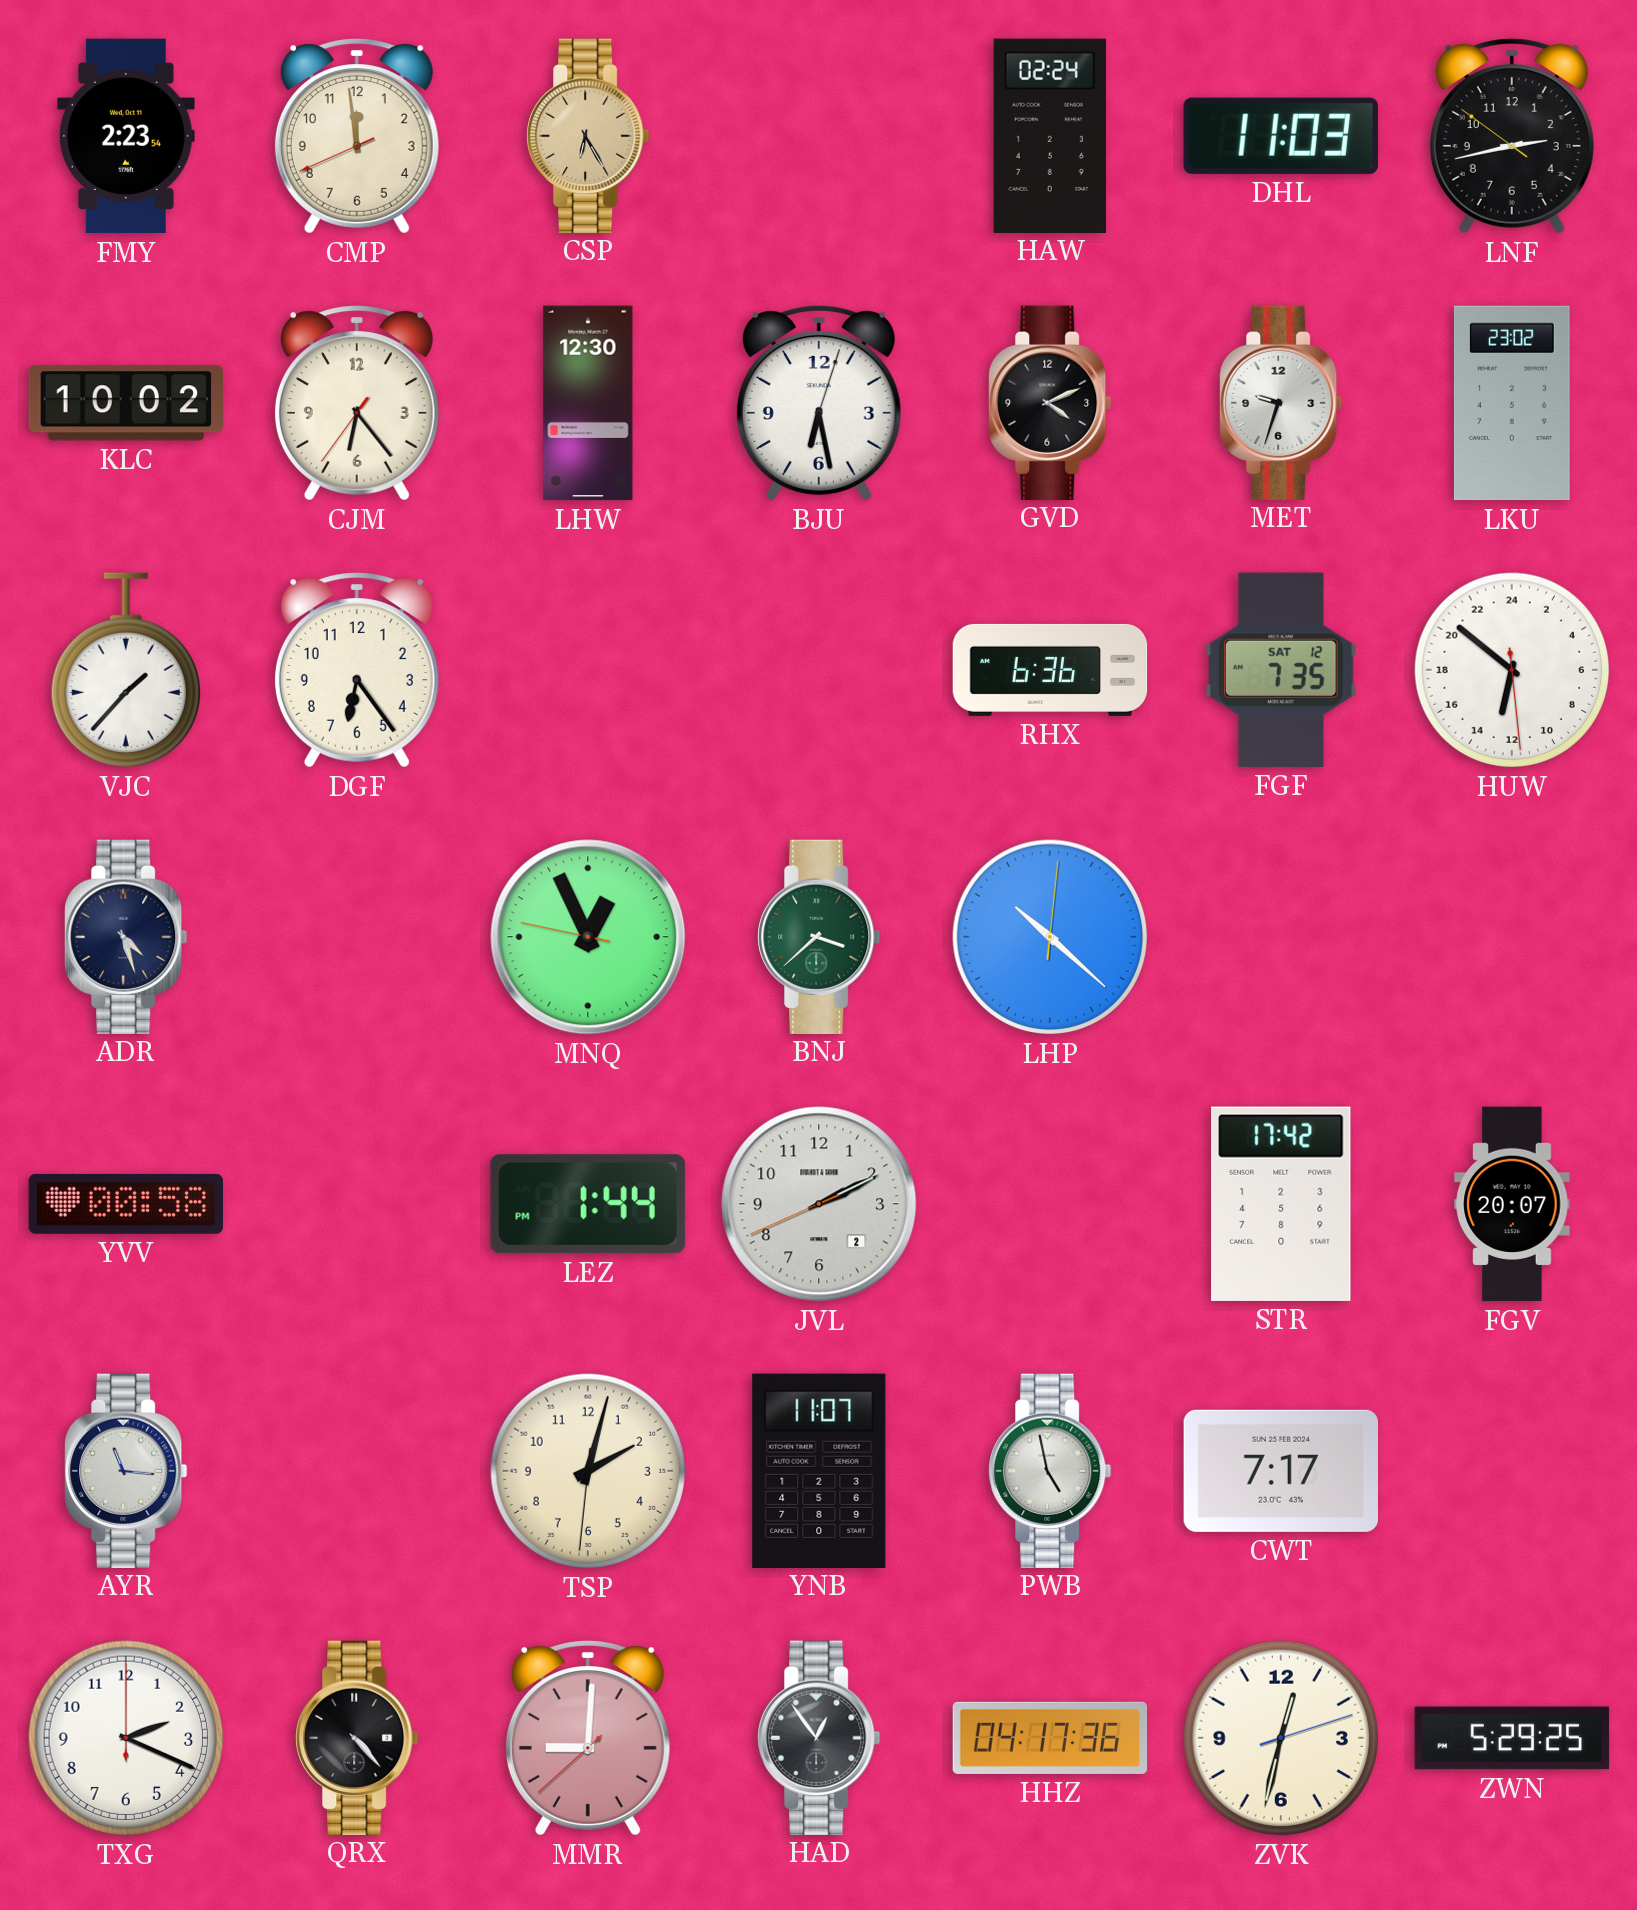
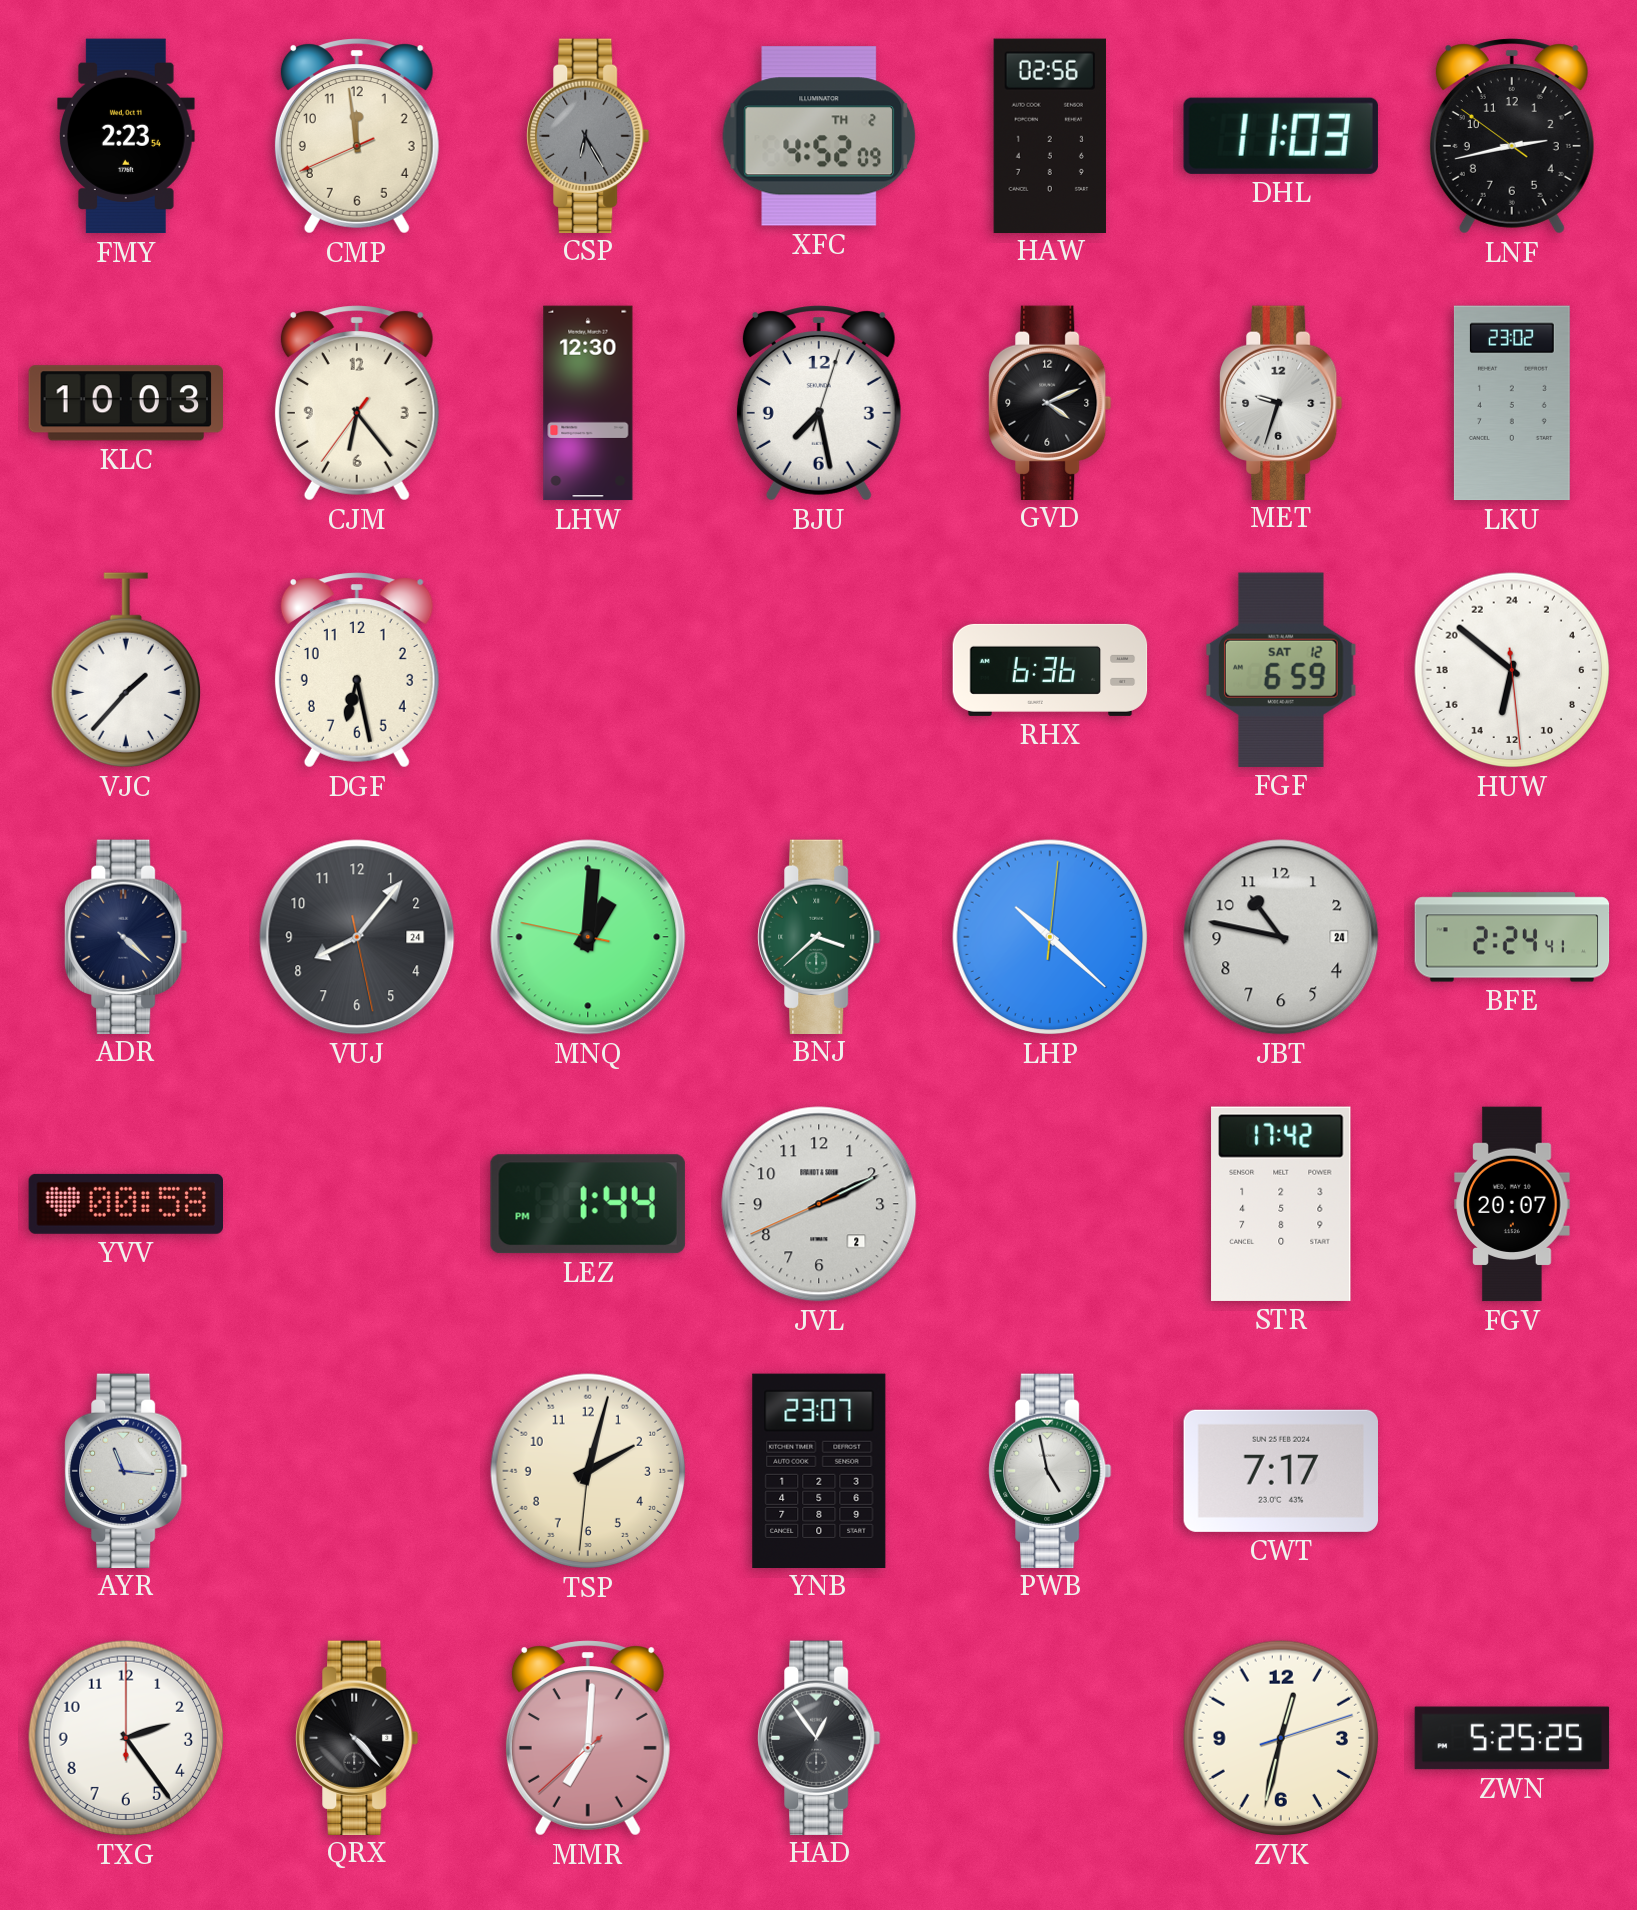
CSP dial: champagne -> grey (588, 135)
XFC: none -> 4:52 (819, 136)
HAW: 02:24 -> 02:56 (1050, 135)
KLC: 10:02 -> 10:03 (125, 403)
BJU: 6:28 -> 7:28 (819, 403)
DGF: 6:24 -> 6:28 (357, 670)
FGF: 7:35 -> 6:59 (1282, 670)
ADR: 4:27 -> 4:22 (126, 936)
VUJ: none -> 8:06 (357, 937)
MNQ: 12:55 -> 1:00 (588, 937)
JBT: none -> 10:47 (1281, 937)
BFE: none -> 2:24 (1512, 937)
YNB: 11:07 -> 23:07 (819, 1470)
TXG: 2:19 -> 2:24 (126, 1738)
MMR: 9:00 -> 7:00 (588, 1738)
HHZ: 04:17 -> none (1050, 1738)
ZWN: 5:29 -> 5:25 (1512, 1738)
